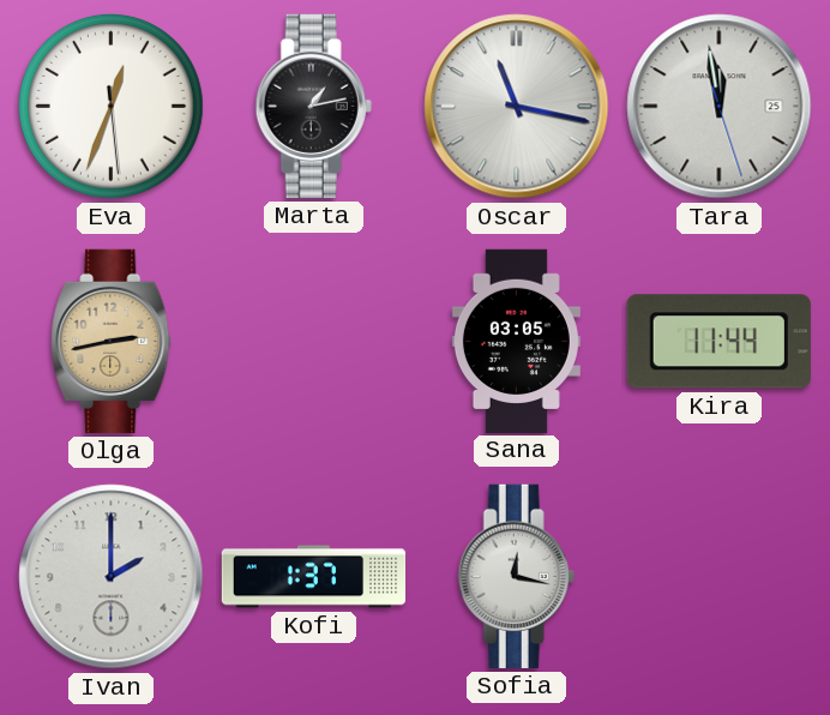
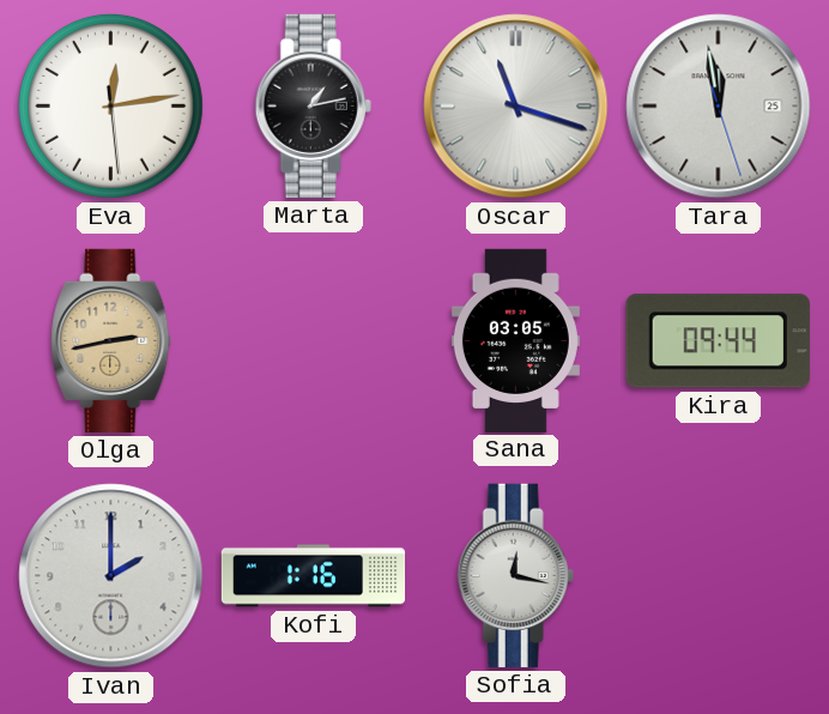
Eva: 12:33 -> 12:13 (110, 105)
Oscar: 11:17 -> 11:18 (516, 107)
Kira: 11:44 -> 09:44 (718, 341)
Kofi: 1:37 -> 1:16 (314, 576)
